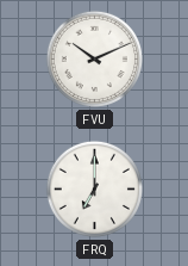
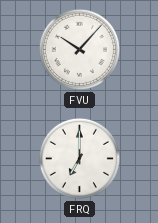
FVU: 10:11 -> 10:07 (79, 49)
